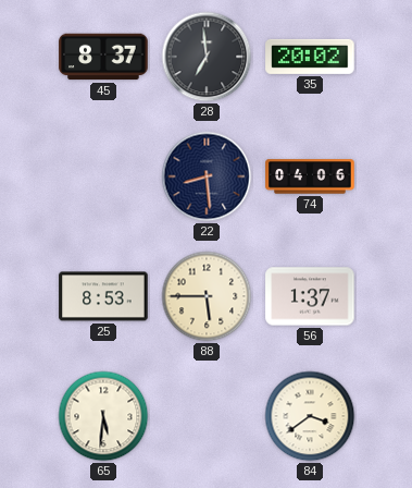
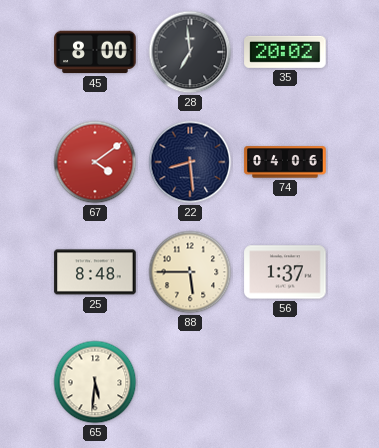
45: 8:37 -> 8:00 (95, 52)
67: none -> 4:09 (95, 162)
25: 8:53 -> 8:48 (95, 272)
84: 3:39 -> none (310, 416)
